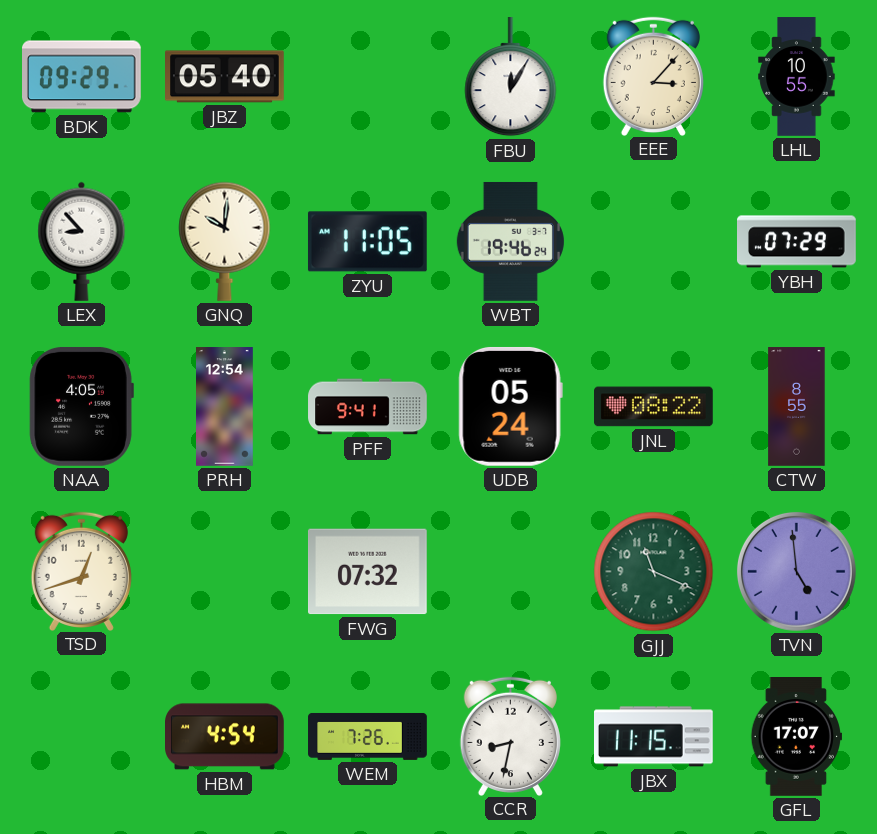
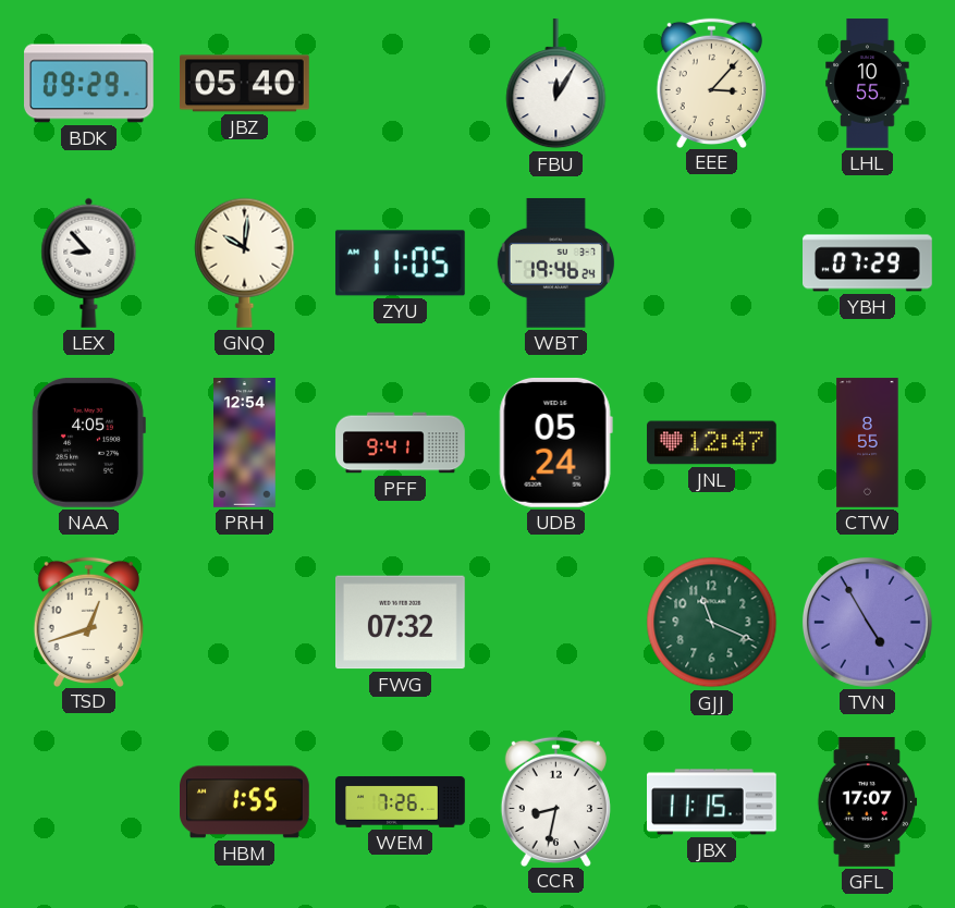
JNL: 08:22 -> 12:47 (712, 443)
TVN: 4:59 -> 4:55 (867, 622)
HBM: 4:54 -> 1:55 (245, 802)
